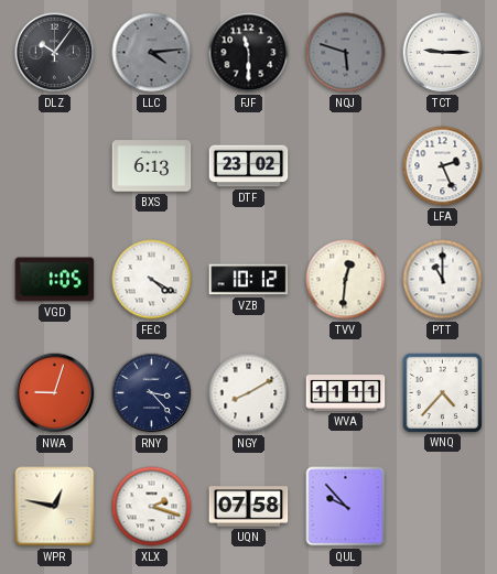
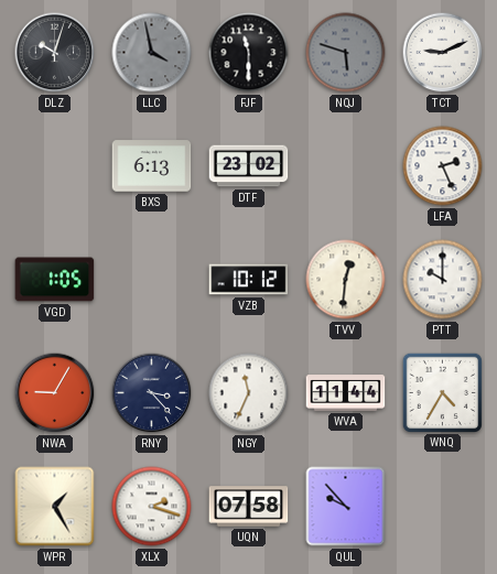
DLZ: 10:06 -> 10:03 (55, 53)
LLC: 4:14 -> 3:58 (152, 53)
TCT: 9:15 -> 9:11 (443, 53)
FEC: 4:20 -> none (152, 280)
PTT: 11:00 -> 10:00 (443, 280)
NWA: 9:03 -> 9:05 (55, 393)
NGY: 8:10 -> 11:34 (249, 393)
WVA: 11:11 -> 11:44 (346, 393)
WNQ: 4:37 -> 4:35 (442, 392)
WPR: 12:47 -> 1:25 (55, 507)
